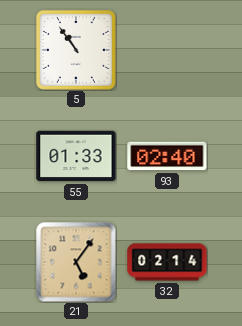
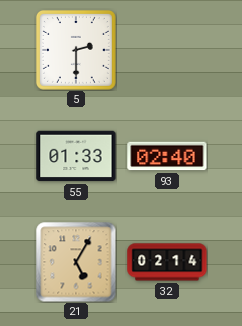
5: 10:54 -> 2:30 (76, 50)
21: 5:06 -> 5:05 (76, 262)
